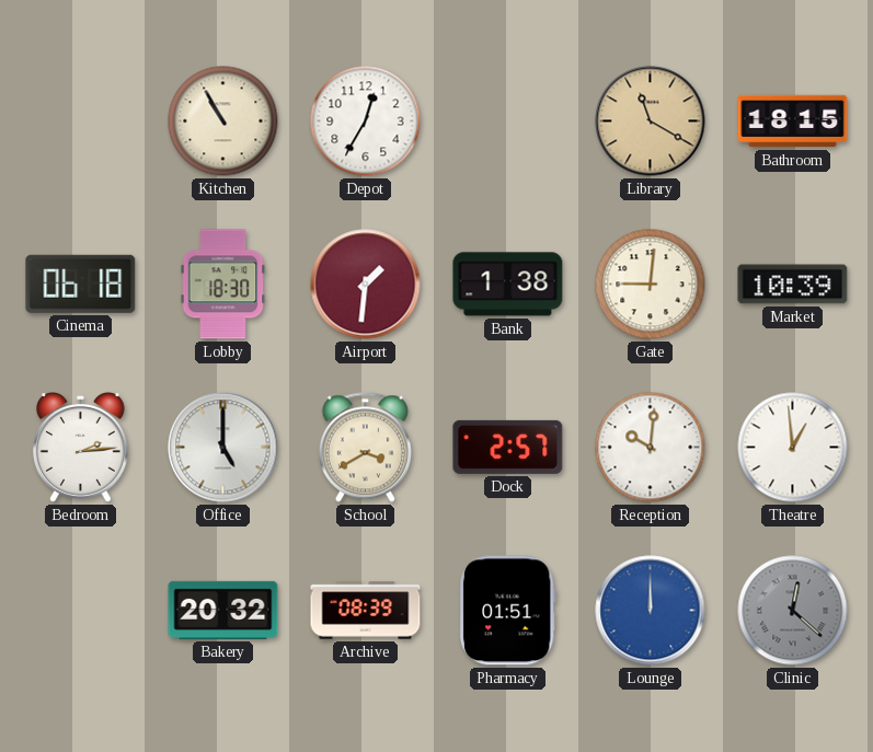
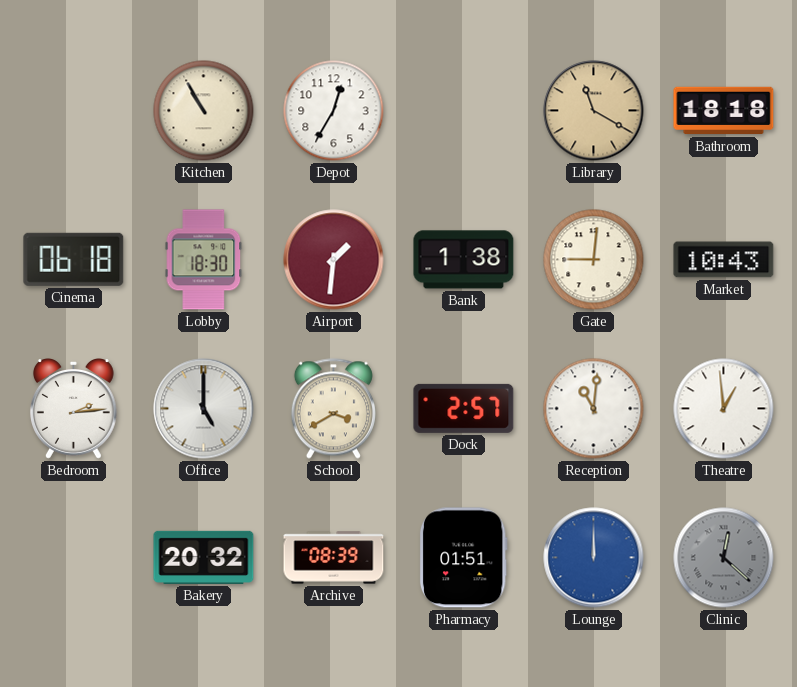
Bathroom: 18:15 -> 18:18 (724, 111)
Market: 10:39 -> 10:43 (724, 260)
Reception: 10:01 -> 11:01 (594, 409)
